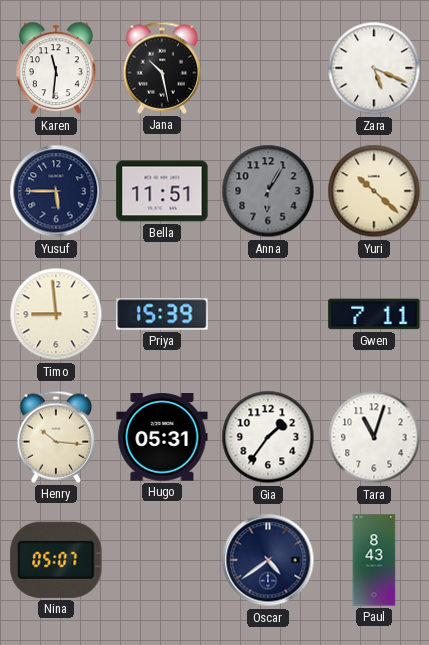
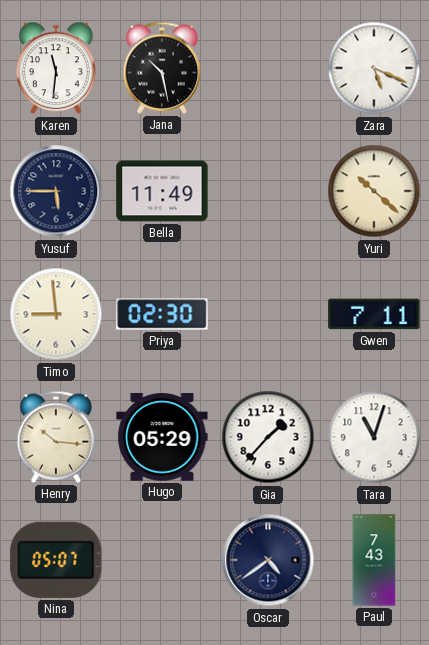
Bella: 11:51 -> 11:49 (162, 191)
Anna: 6:05 -> none (268, 191)
Priya: 15:39 -> 02:30 (162, 314)
Hugo: 05:31 -> 05:29 (162, 437)
Gia: 1:36 -> 1:37 (268, 437)
Paul: 8:43 -> 7:43 (374, 560)
